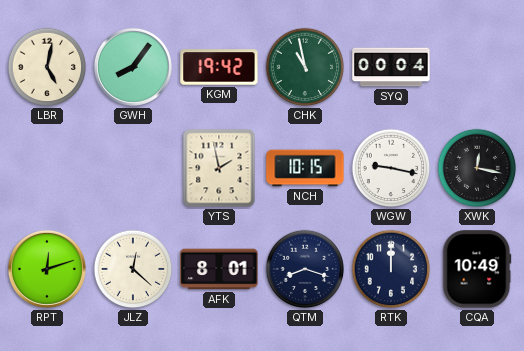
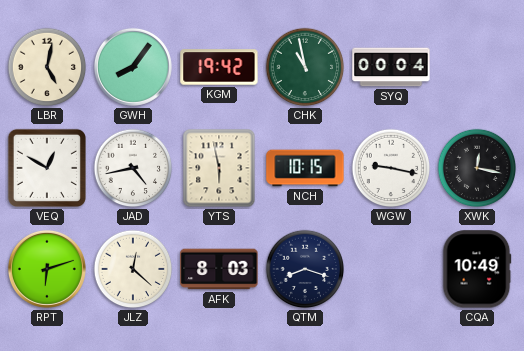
VEQ: none -> 12:50 (47, 168)
JAD: none -> 4:43 (133, 168)
YTS: 1:58 -> 5:58 (219, 168)
RPT: 12:12 -> 6:12 (47, 269)
AFK: 8:01 -> 8:03 (219, 269)
RTK: 12:00 -> none (391, 269)
